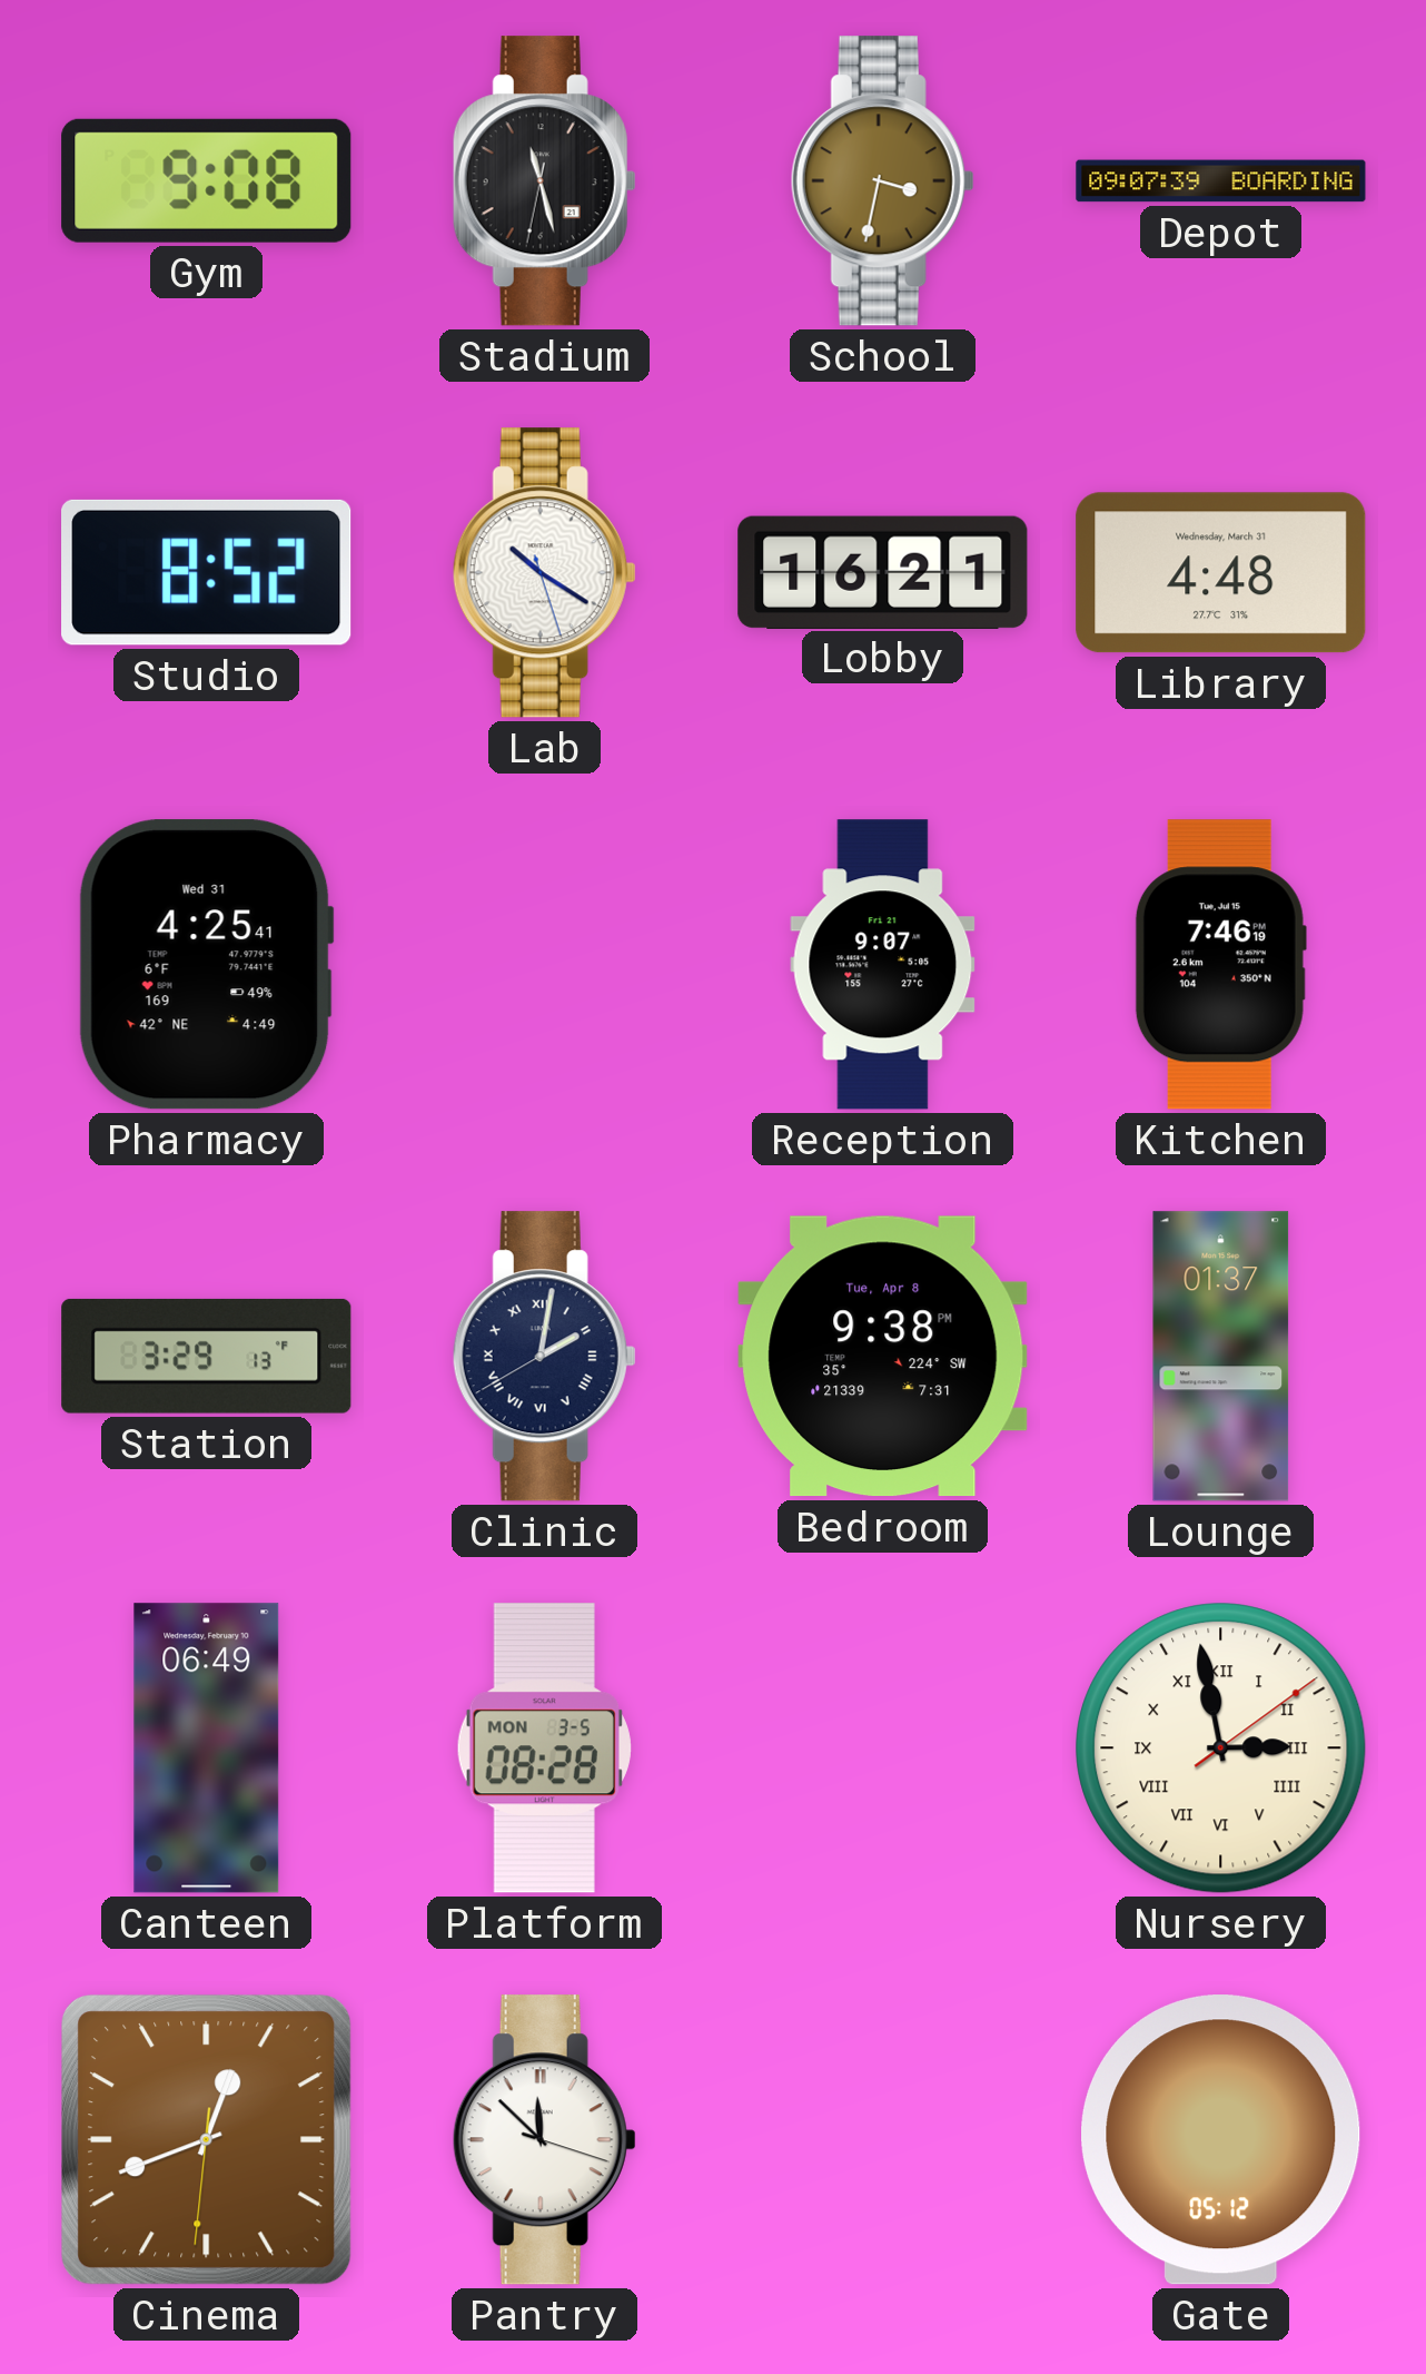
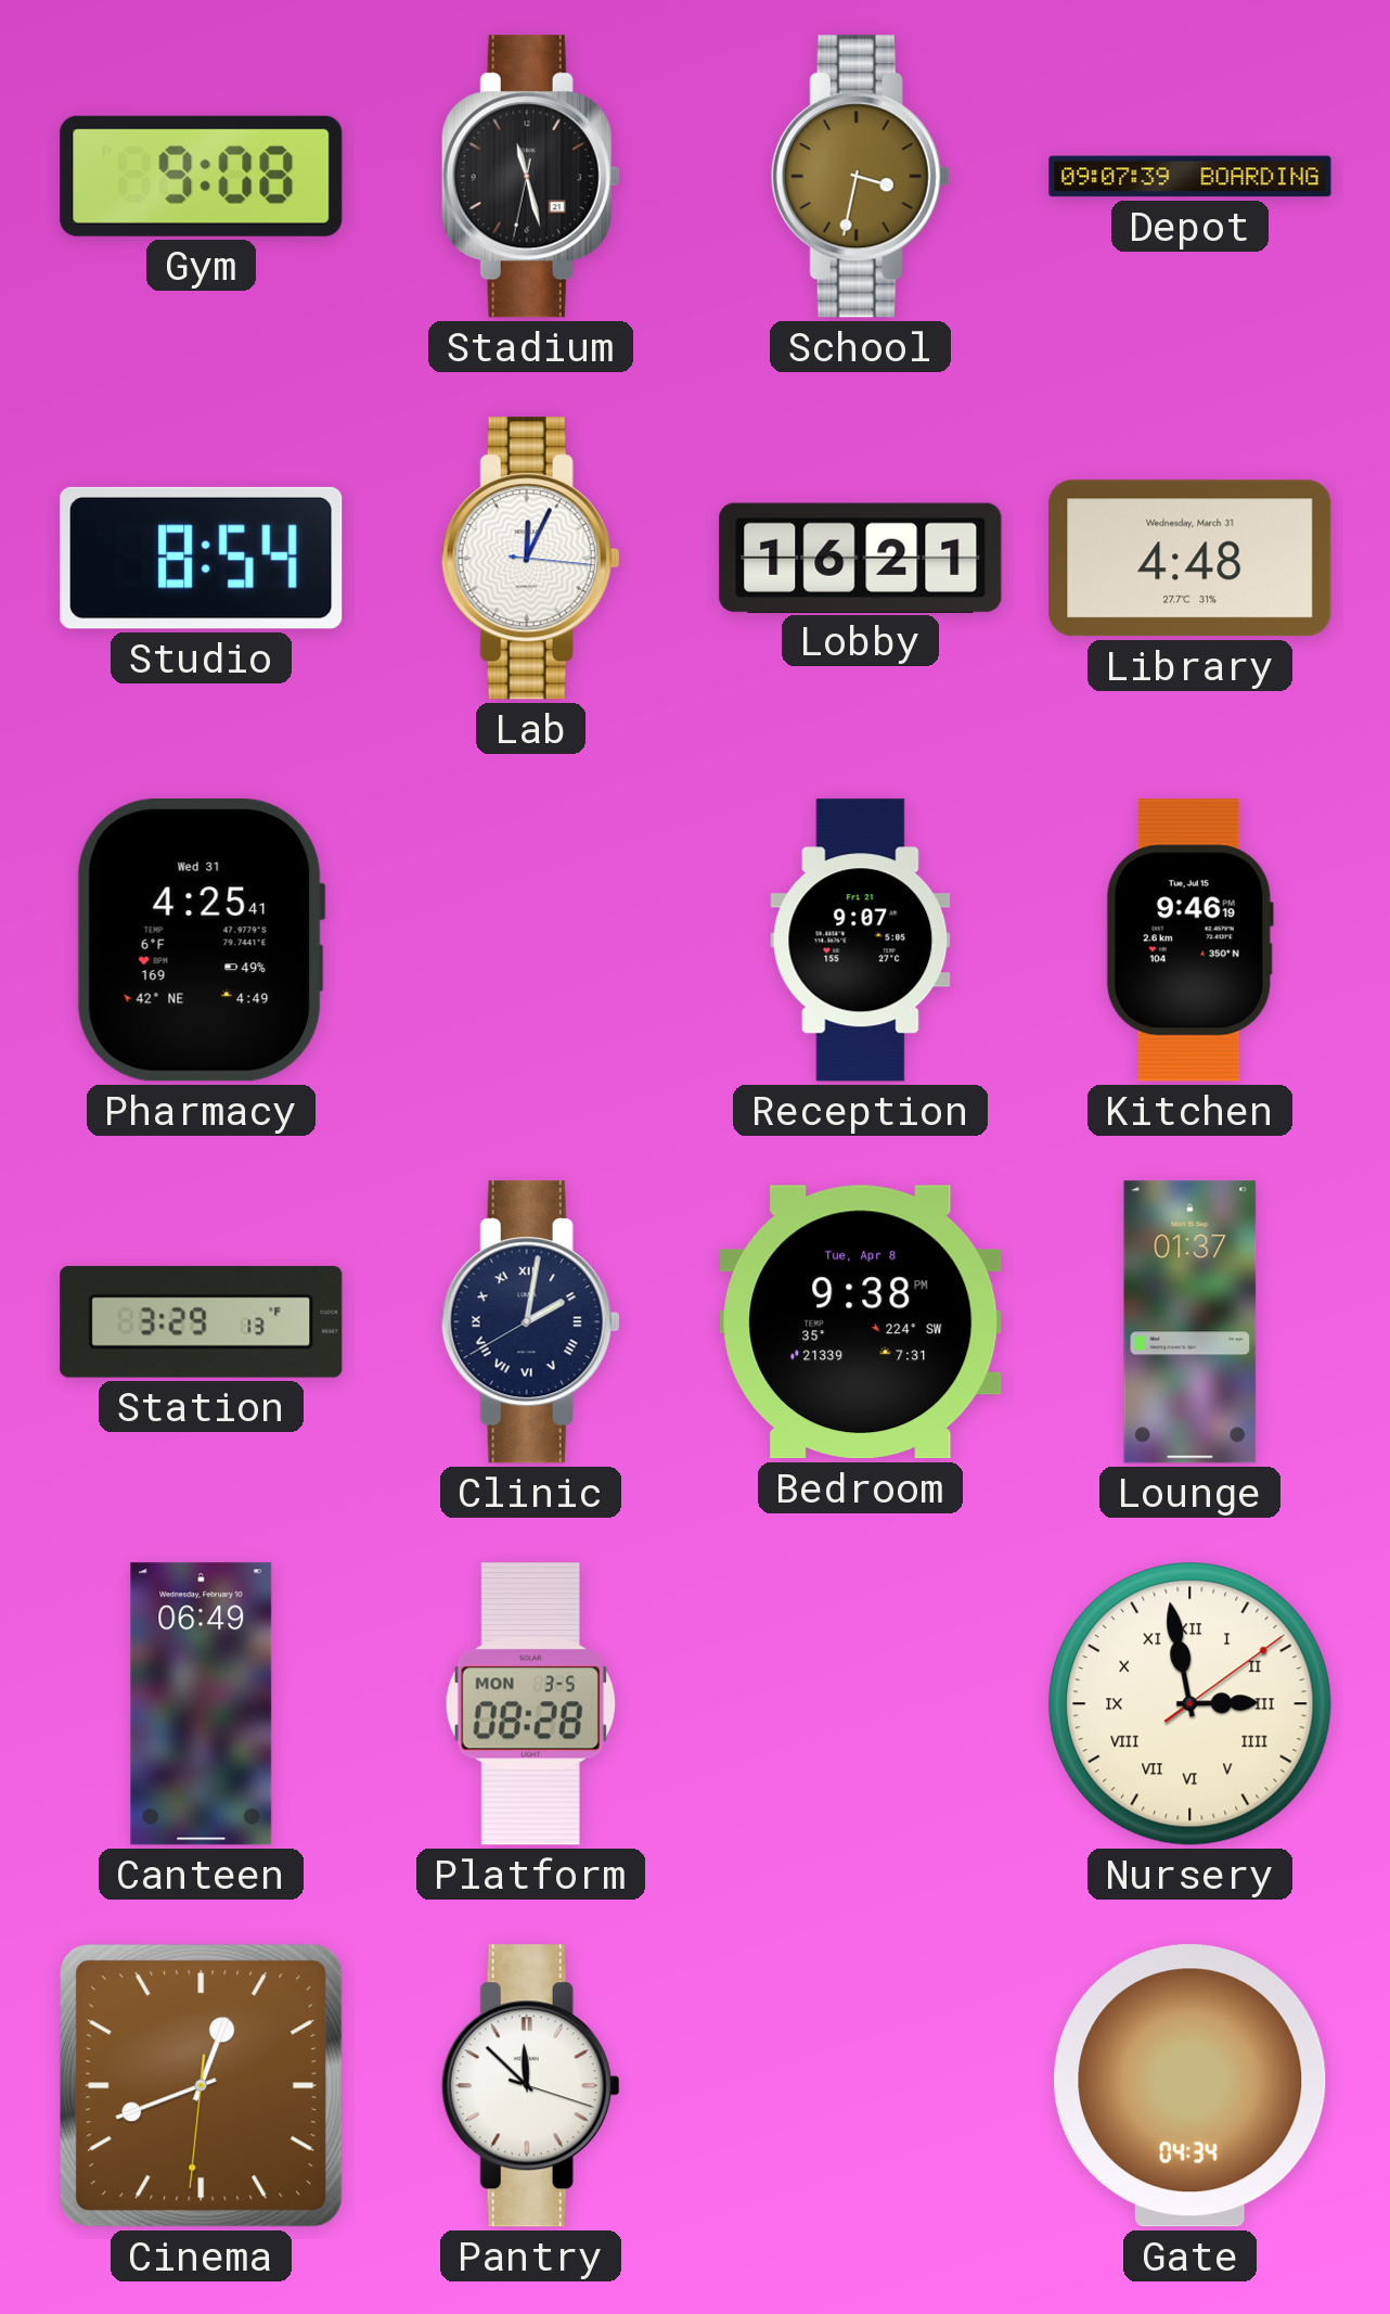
Studio: 8:52 -> 8:54 (202, 558)
Lab: 10:20 -> 12:04 (530, 559)
Kitchen: 7:46 -> 9:46 (1189, 941)
Gate: 05:12 -> 04:34 (1190, 2086)
